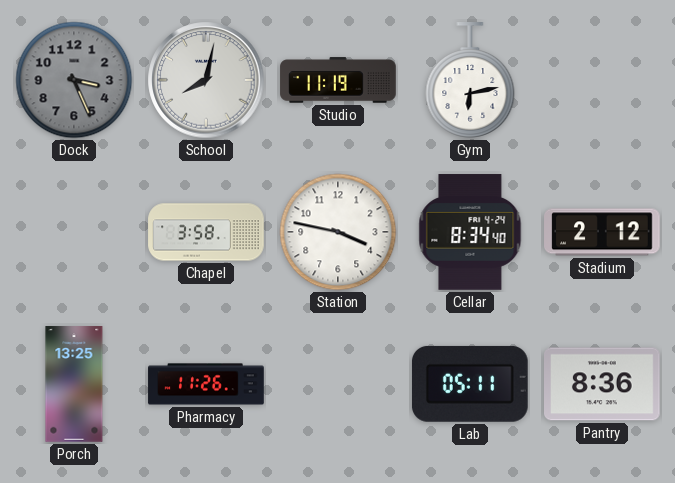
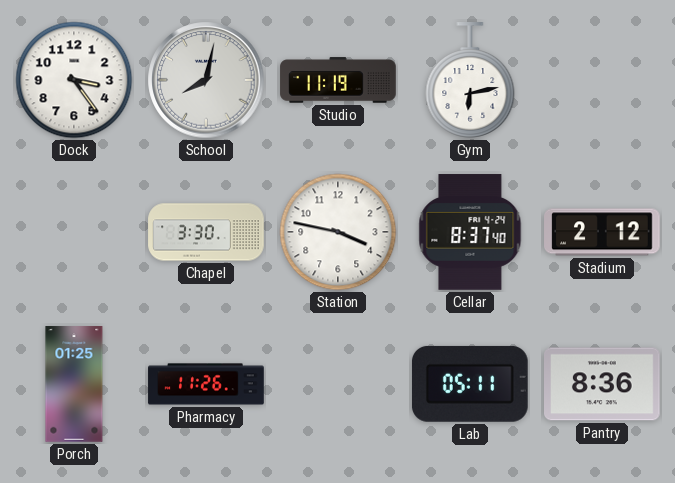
Dock: 3:26 -> 3:24 (74, 80)
Dock dial: grey -> white (74, 80)
Chapel: 3:58 -> 3:30 (206, 232)
Cellar: 8:34 -> 8:37 (470, 232)
Porch: 13:25 -> 01:25 (74, 384)
